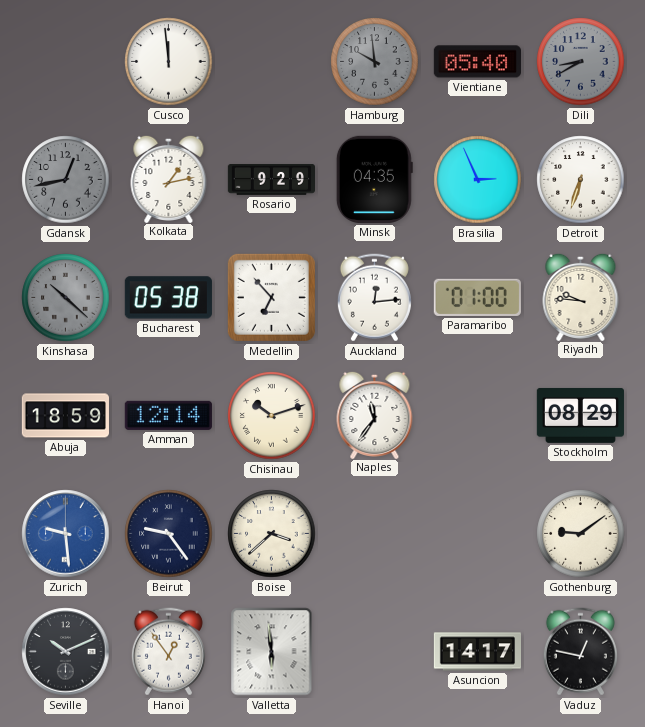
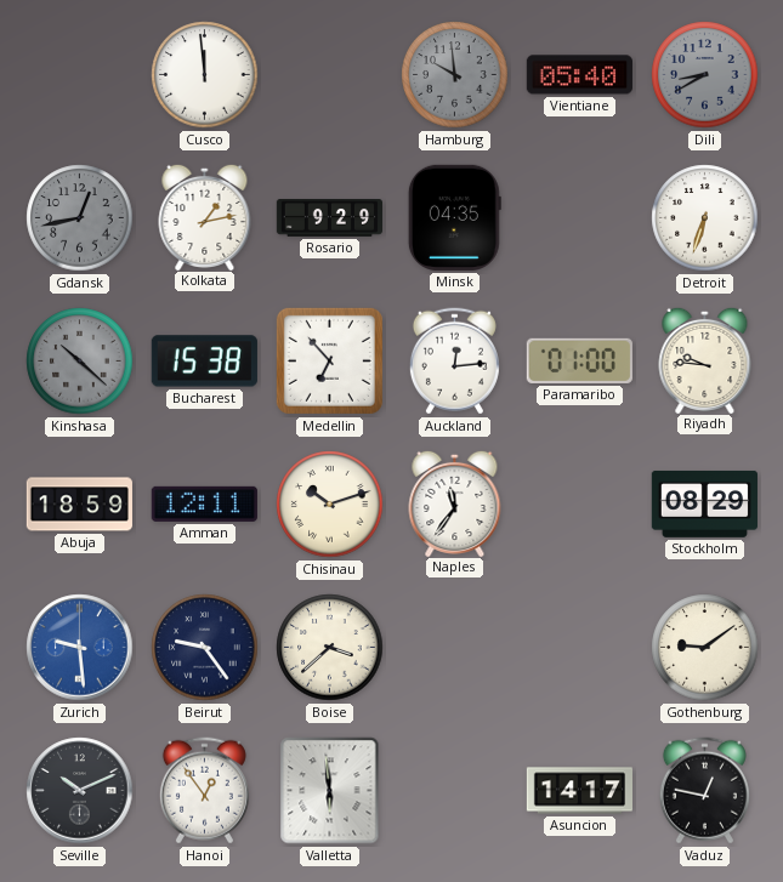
Brasilia: 2:56 -> none (478, 180)
Bucharest: 05:38 -> 15:38 (204, 362)
Amman: 12:14 -> 12:11 (204, 503)
